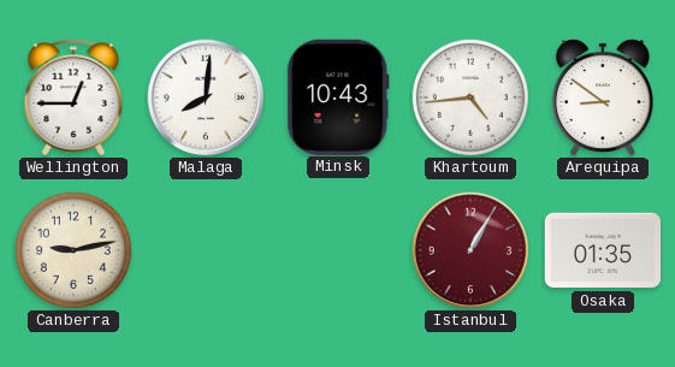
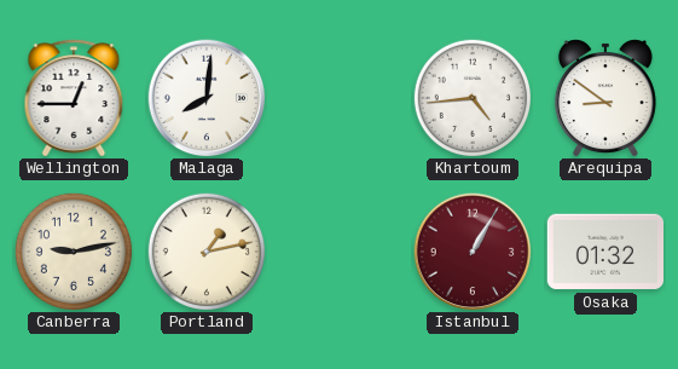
Minsk: 10:43 -> none (338, 96)
Portland: none -> 1:13 (205, 250)
Osaka: 01:35 -> 01:32 (604, 252)
